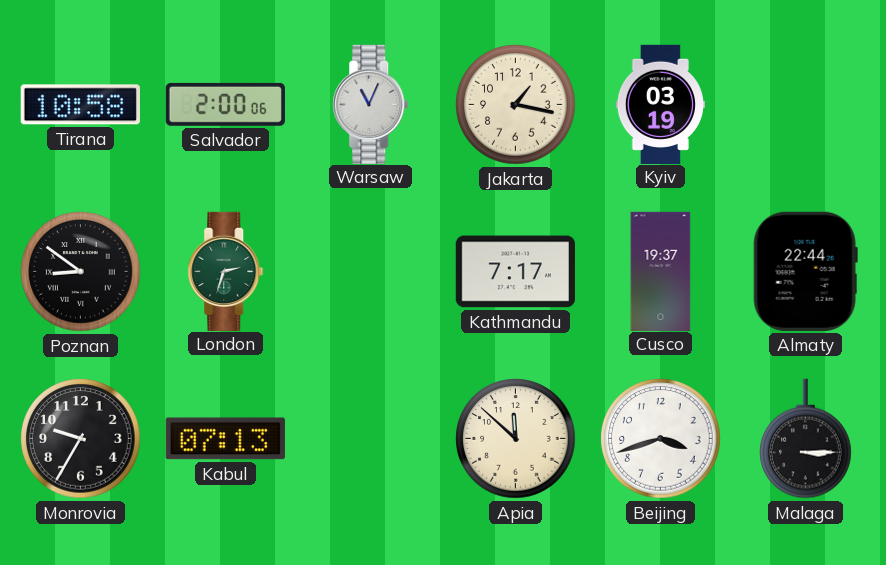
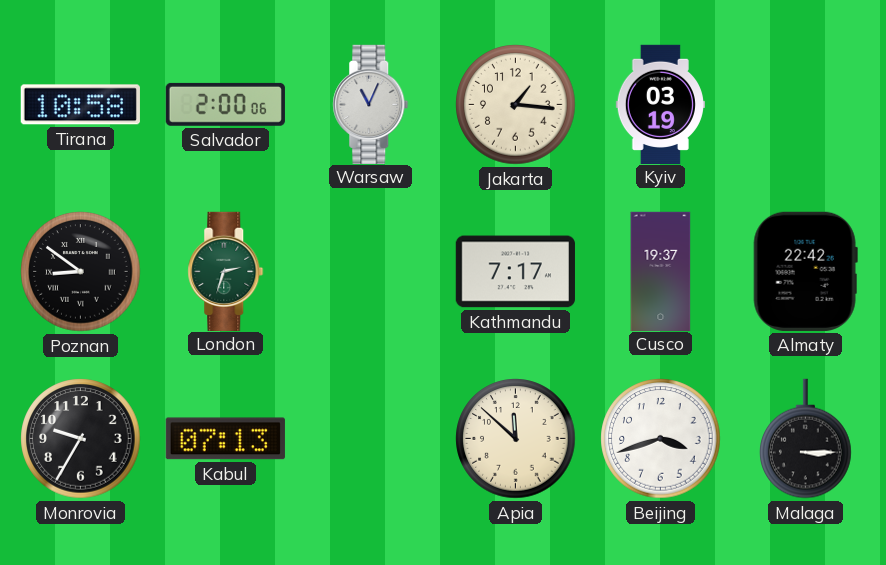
Jakarta: 1:17 -> 1:16 (516, 105)
Almaty: 22:44 -> 22:42 (805, 271)
